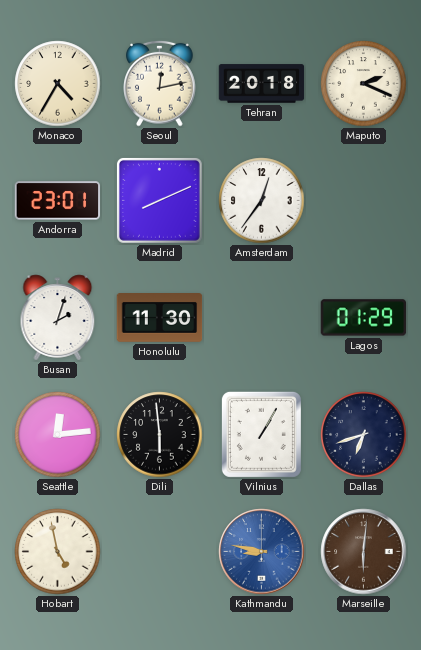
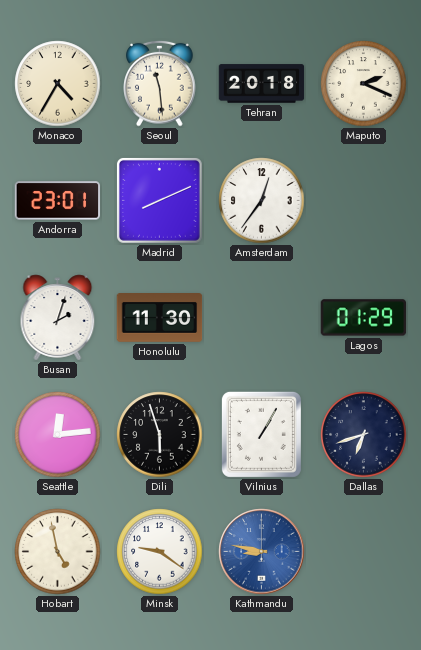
Seoul: 12:13 -> 11:29 (160, 83)
Dili: 5:59 -> 5:57 (160, 435)
Minsk: none -> 9:21 (160, 552)
Marseille: 6:01 -> none (364, 552)
